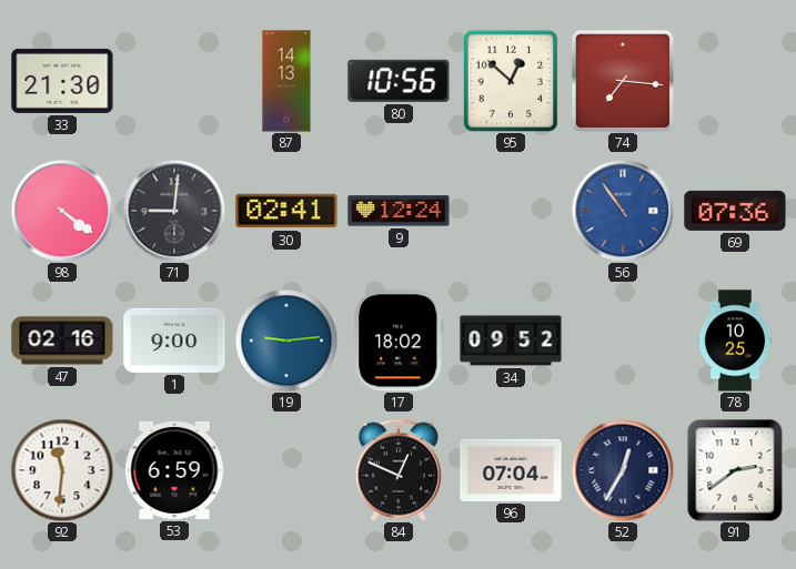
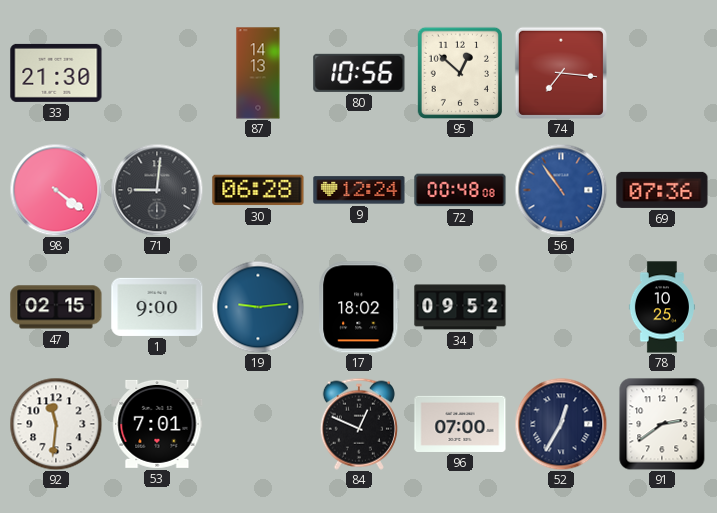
30: 02:41 -> 06:28 (258, 190)
72: none -> 00:48 (460, 190)
47: 02:16 -> 02:15 (56, 307)
53: 6:59 -> 7:01 (157, 424)
96: 07:04 -> 07:00 (460, 424)
